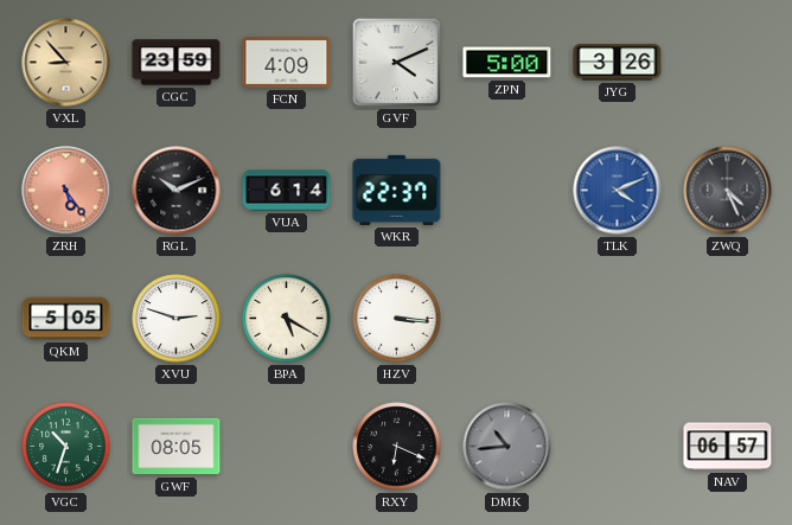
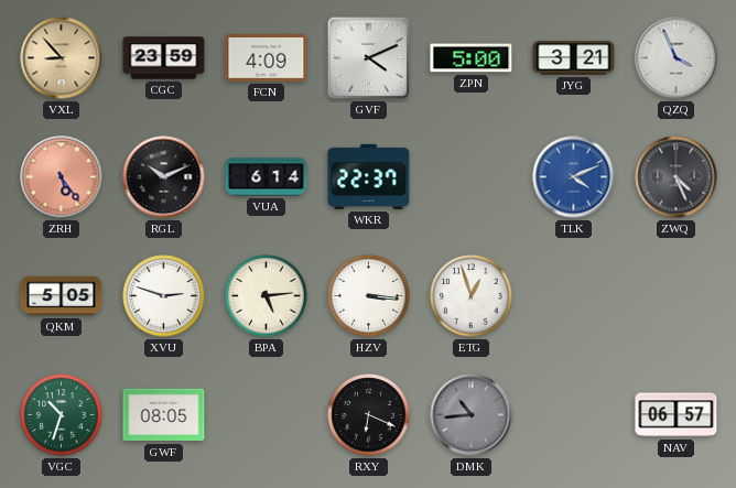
JYG: 3:26 -> 3:21 (574, 58)
QZQ: none -> 3:56 (677, 58)
BPA: 5:20 -> 5:14 (267, 296)
ETG: none -> 12:57 (472, 296)
